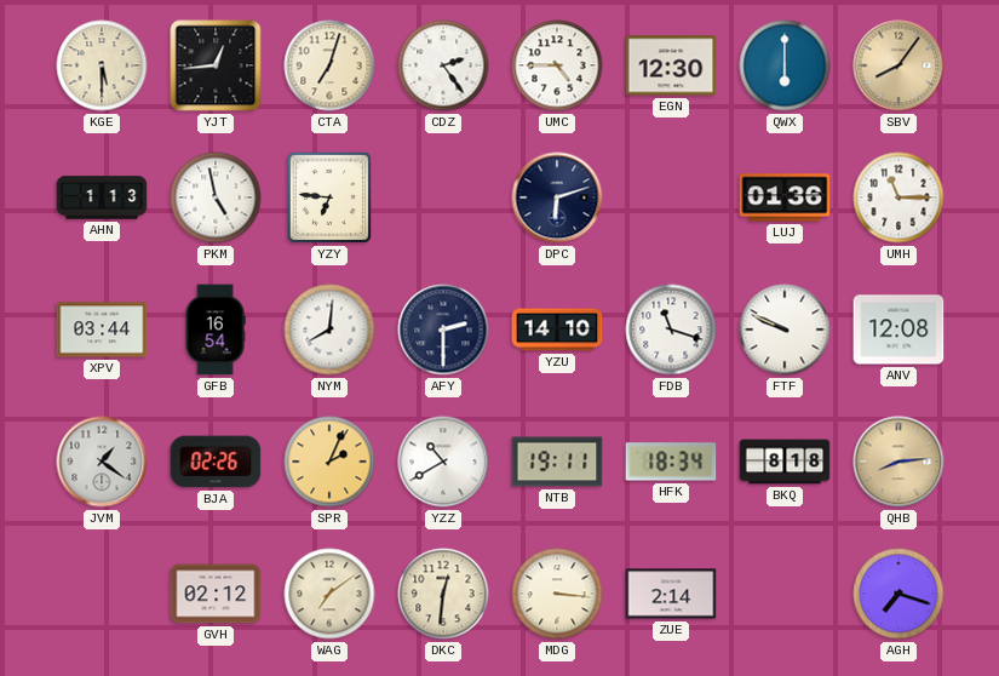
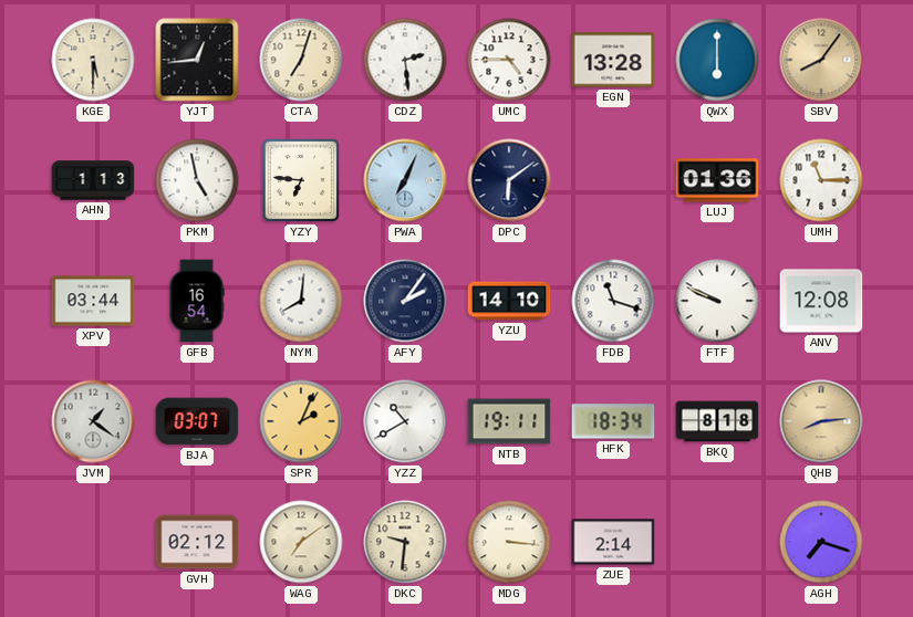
CDZ: 2:24 -> 2:29 (405, 60)
EGN: 12:30 -> 13:28 (613, 60)
PWA: none -> 7:04 (405, 180)
DPC: 6:12 -> 6:09 (509, 180)
AFY: 2:30 -> 2:06 (405, 301)
BJA: 02:26 -> 03:07 (197, 421)
DKC: 12:31 -> 9:31 (405, 542)
